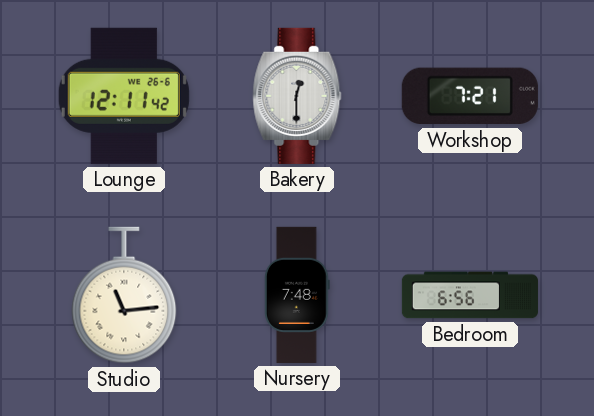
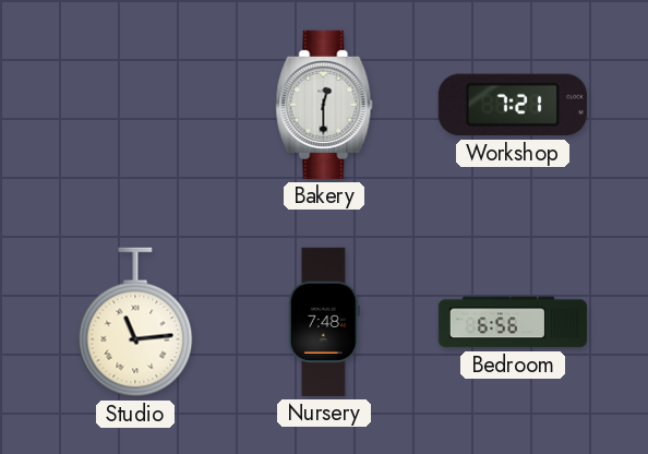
Lounge: 12:11 -> none (124, 96)
